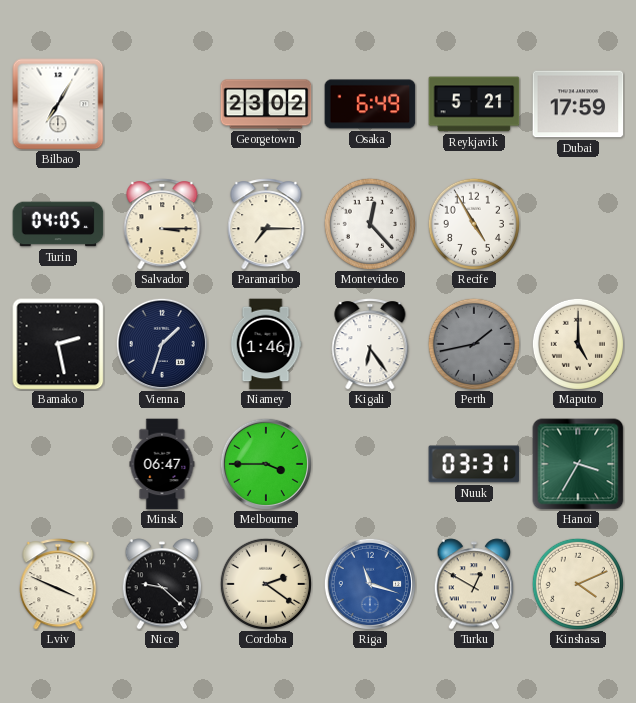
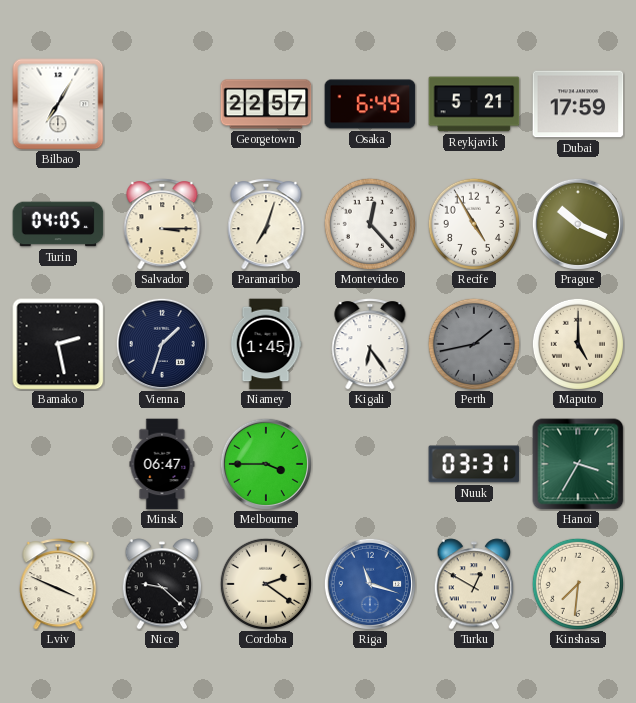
Georgetown: 23:02 -> 22:57 (266, 104)
Paramaribo: 7:15 -> 7:03 (266, 224)
Prague: none -> 10:19 (578, 224)
Niamey: 1:46 -> 1:45 (266, 344)
Kinshasa: 4:11 -> 7:31 (578, 584)
